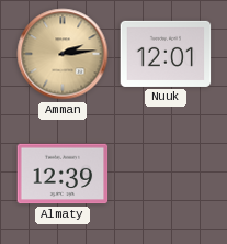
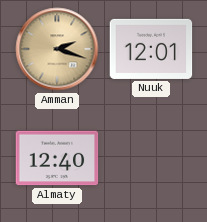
Amman: 2:14 -> 2:18 (57, 49)
Almaty: 12:39 -> 12:40 (57, 158)
